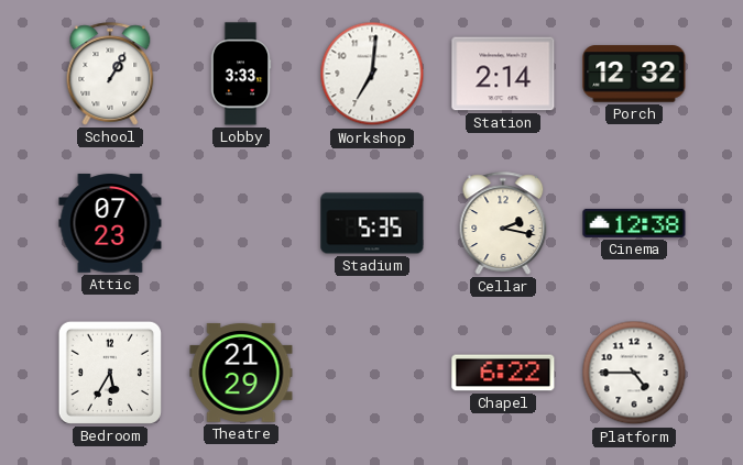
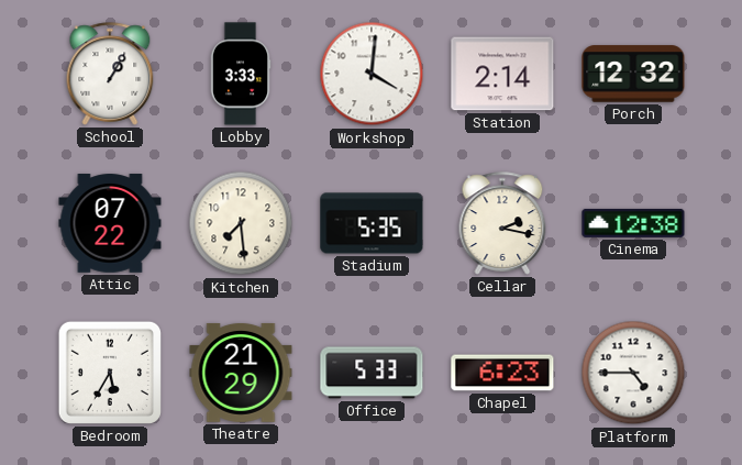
Workshop: 7:01 -> 4:01 (372, 74)
Attic: 07:23 -> 07:22 (110, 223)
Kitchen: none -> 7:29 (241, 223)
Office: none -> 5:33 (372, 373)
Chapel: 6:22 -> 6:23 (502, 373)
